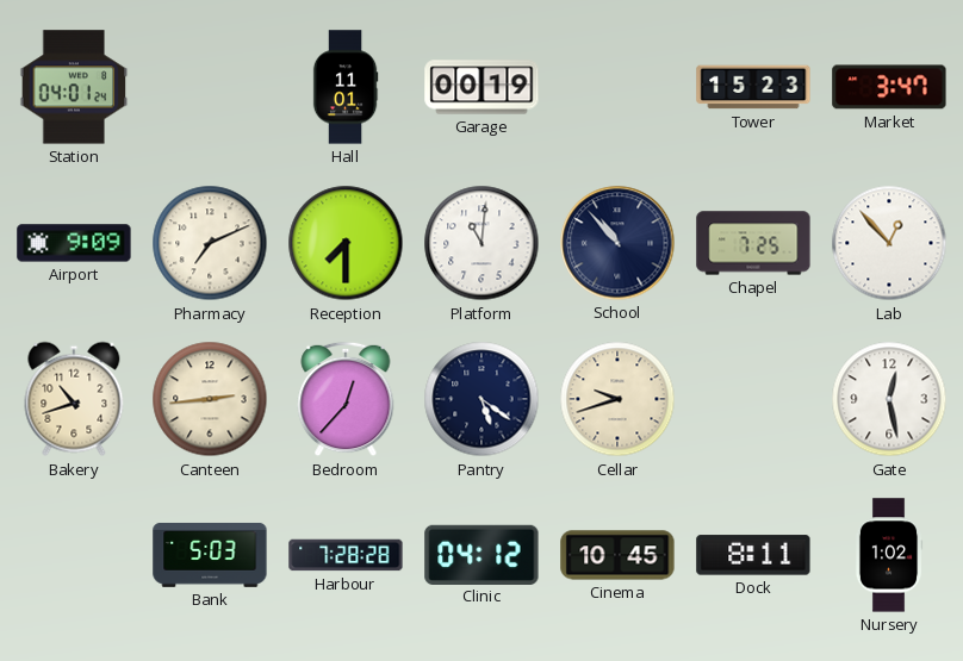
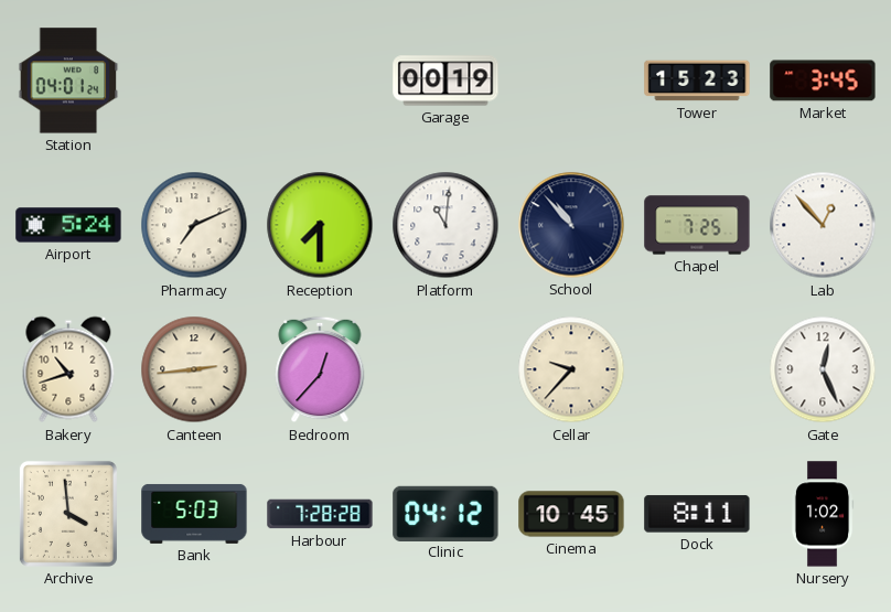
Hall: 11:01 -> none (346, 87)
Market: 3:47 -> 3:45 (823, 80)
Airport: 9:09 -> 5:24 (68, 225)
Pantry: 5:21 -> none (481, 399)
Cellar: 9:42 -> 9:37 (571, 369)
Gate: 12:28 -> 12:26 (823, 369)
Archive: none -> 3:59 (68, 514)
